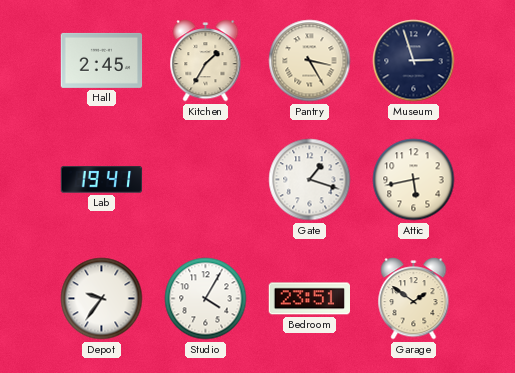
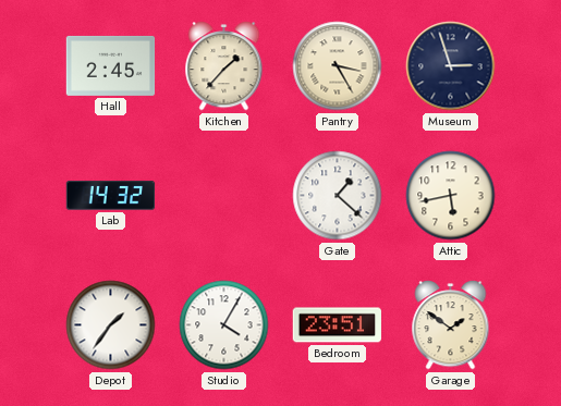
Kitchen: 1:35 -> 1:37 (224, 66)
Lab: 19:41 -> 14:32 (111, 196)
Gate: 1:18 -> 1:22 (338, 196)
Depot: 9:36 -> 1:36 (111, 325)
